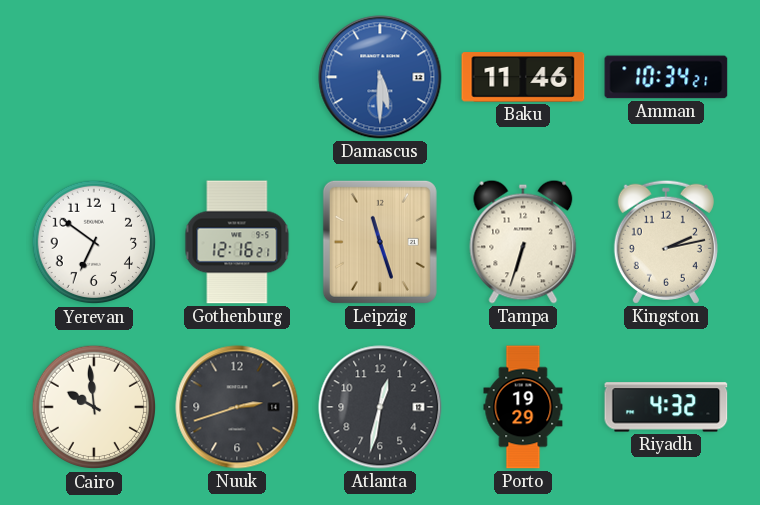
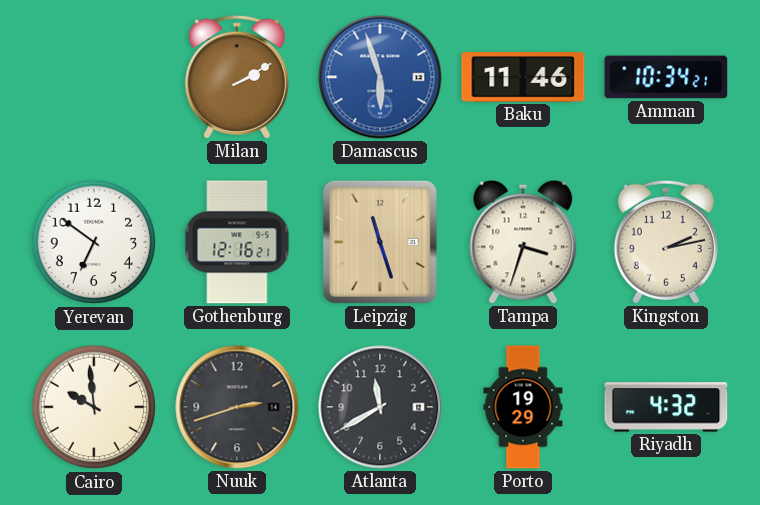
Milan: none -> 2:10 (237, 77)
Damascus: 5:30 -> 5:57 (380, 77)
Tampa: 6:33 -> 3:33 (523, 242)
Atlanta: 12:32 -> 11:40 (380, 407)
